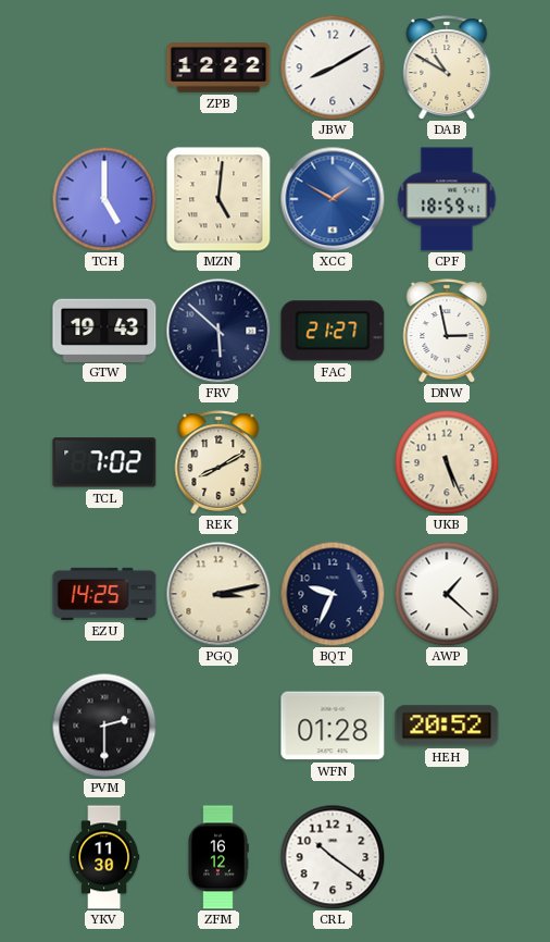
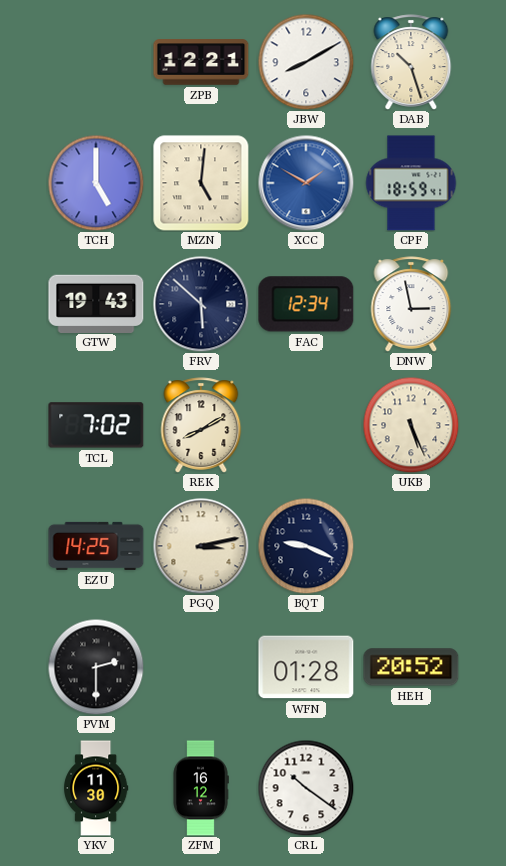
ZPB: 12:22 -> 12:21 (201, 62)
DAB: 10:50 -> 10:27 (411, 62)
FAC: 21:27 -> 12:34 (306, 304)
BQT: 9:34 -> 9:19 (306, 546)
AWP: 1:22 -> none (447, 594)
